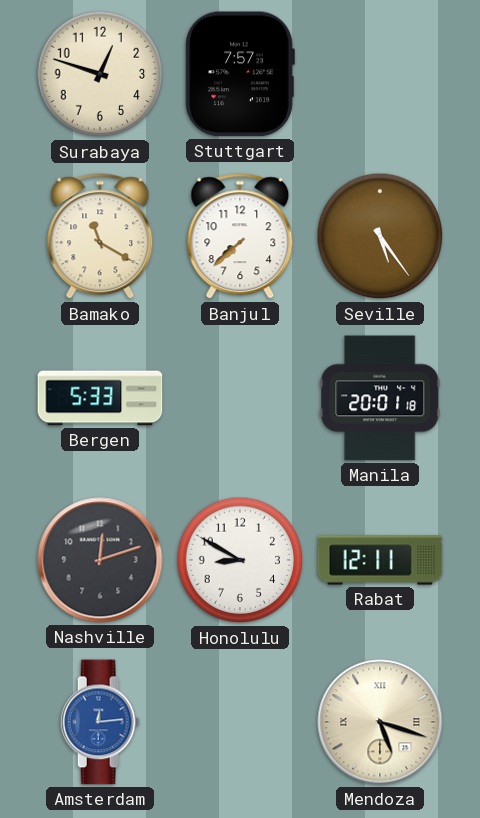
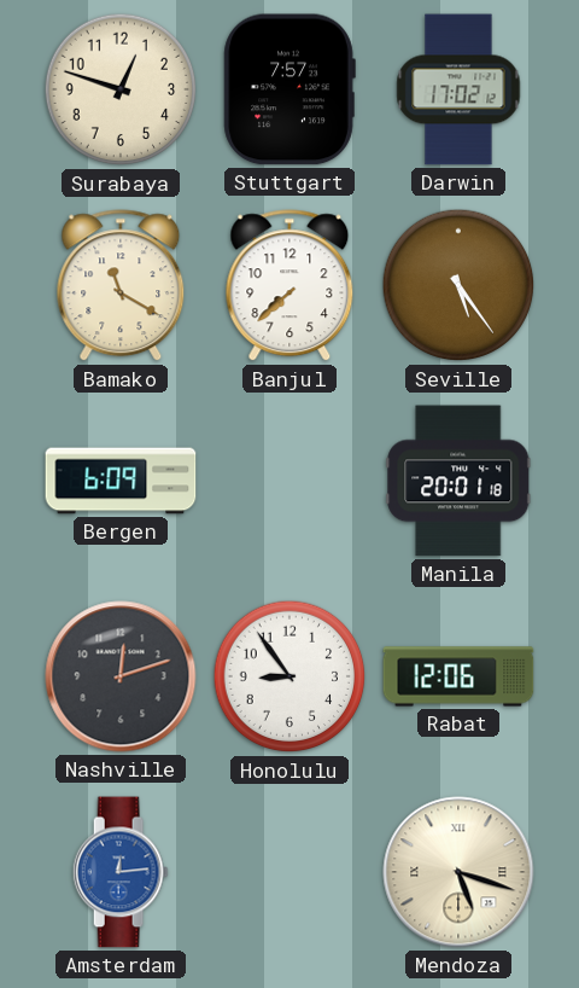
Darwin: none -> 17:02 (458, 89)
Bergen: 5:33 -> 6:09 (121, 481)
Honolulu: 8:50 -> 8:54 (289, 676)
Rabat: 12:11 -> 12:06 (458, 676)
